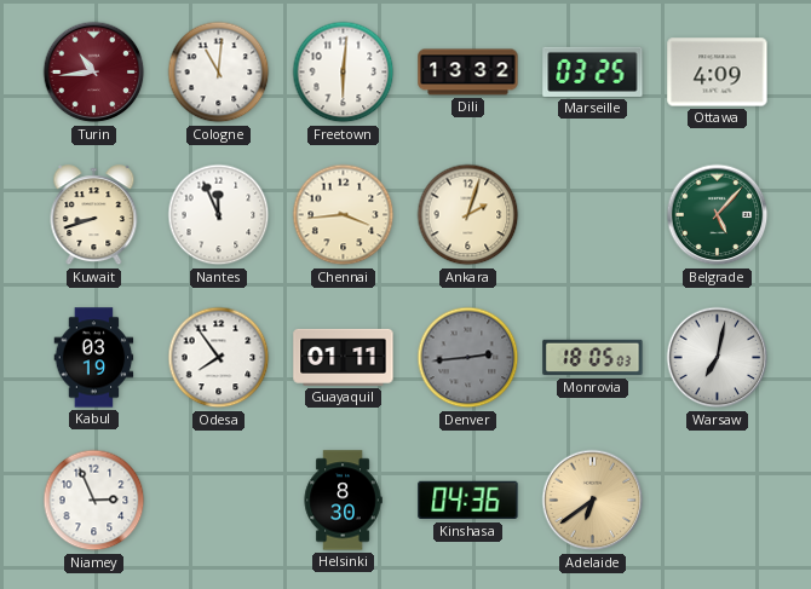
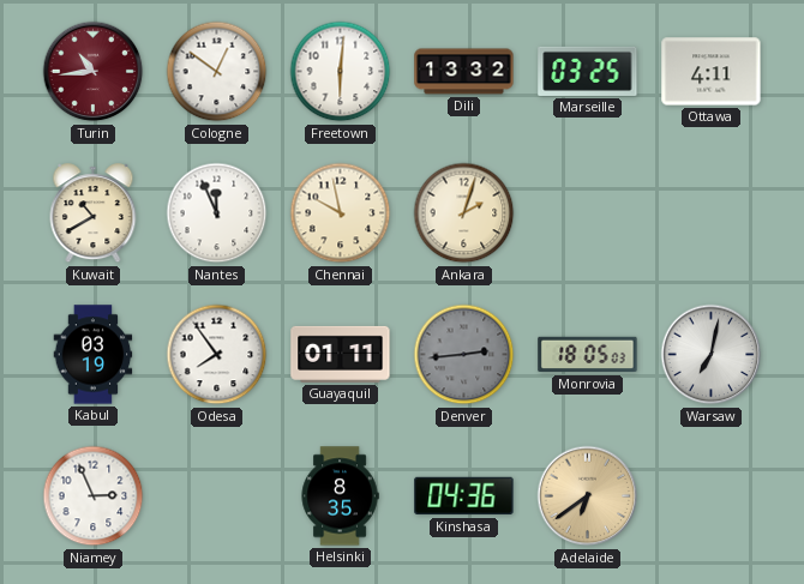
Cologne: 11:01 -> 12:51 (217, 72)
Ottawa: 4:09 -> 4:11 (712, 72)
Kuwait: 8:42 -> 10:40 (94, 213)
Chennai: 3:44 -> 9:58 (341, 213)
Belgrade: 5:07 -> none (718, 215)
Helsinki: 8:30 -> 8:35 (340, 496)
